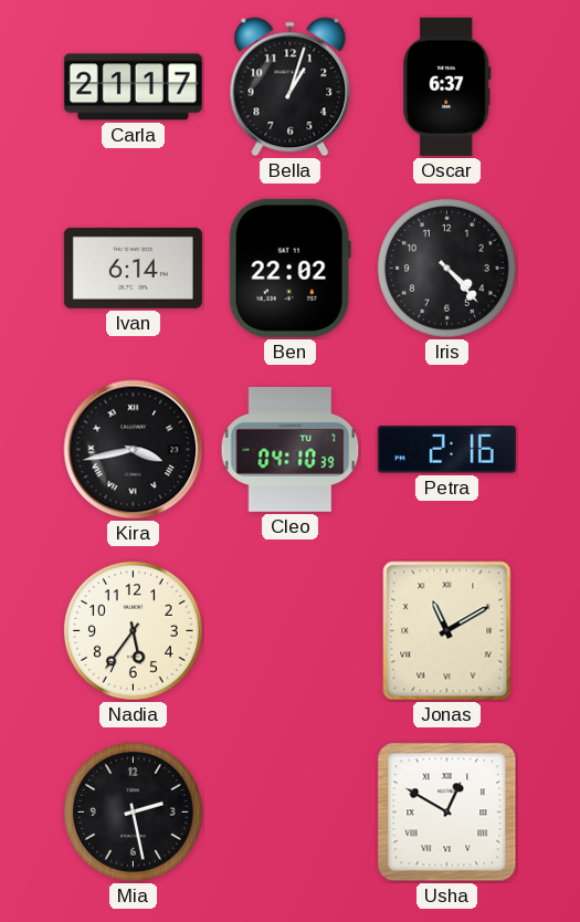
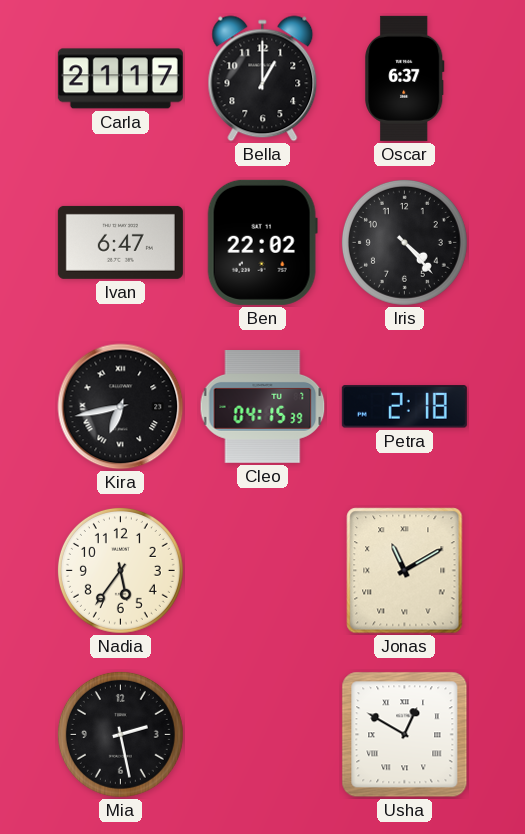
Bella: 1:03 -> 1:00 (263, 79)
Ivan: 6:14 -> 6:47 (120, 242)
Kira: 3:43 -> 6:43 (121, 407)
Cleo: 04:10 -> 04:15 (263, 407)
Petra: 2:16 -> 2:18 (404, 407)
